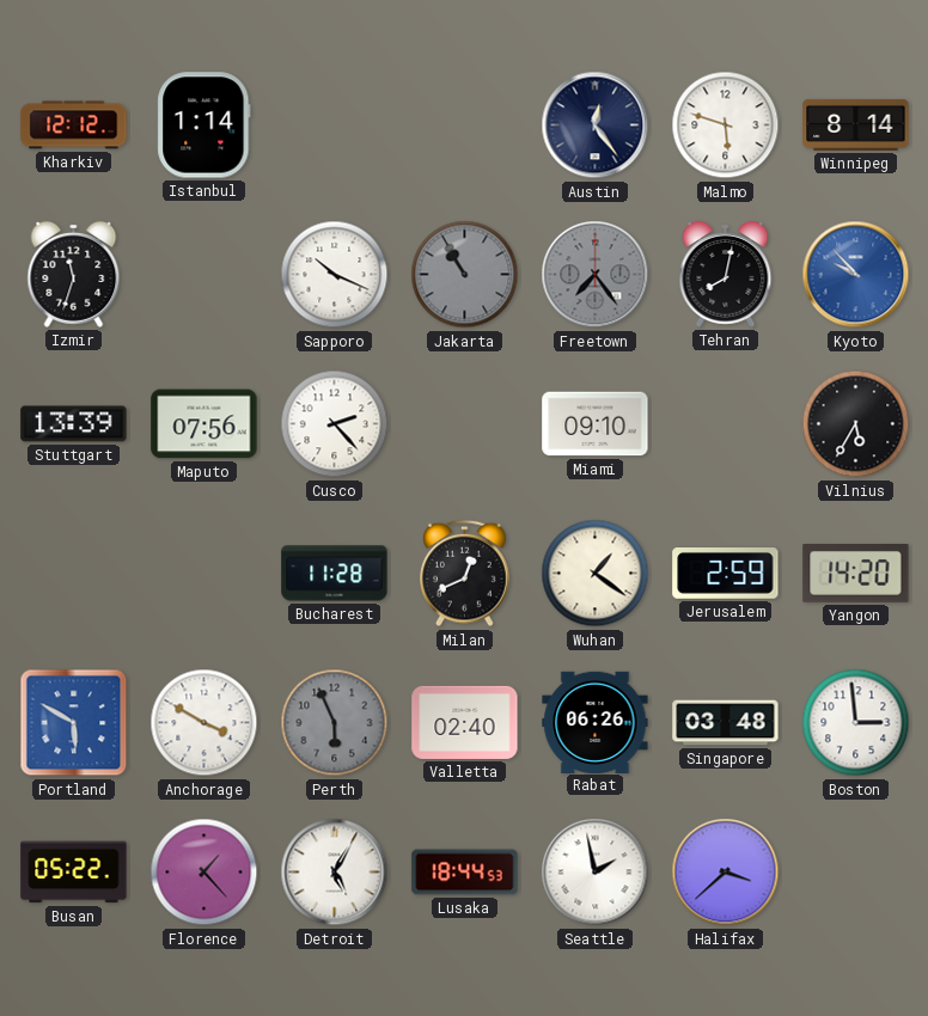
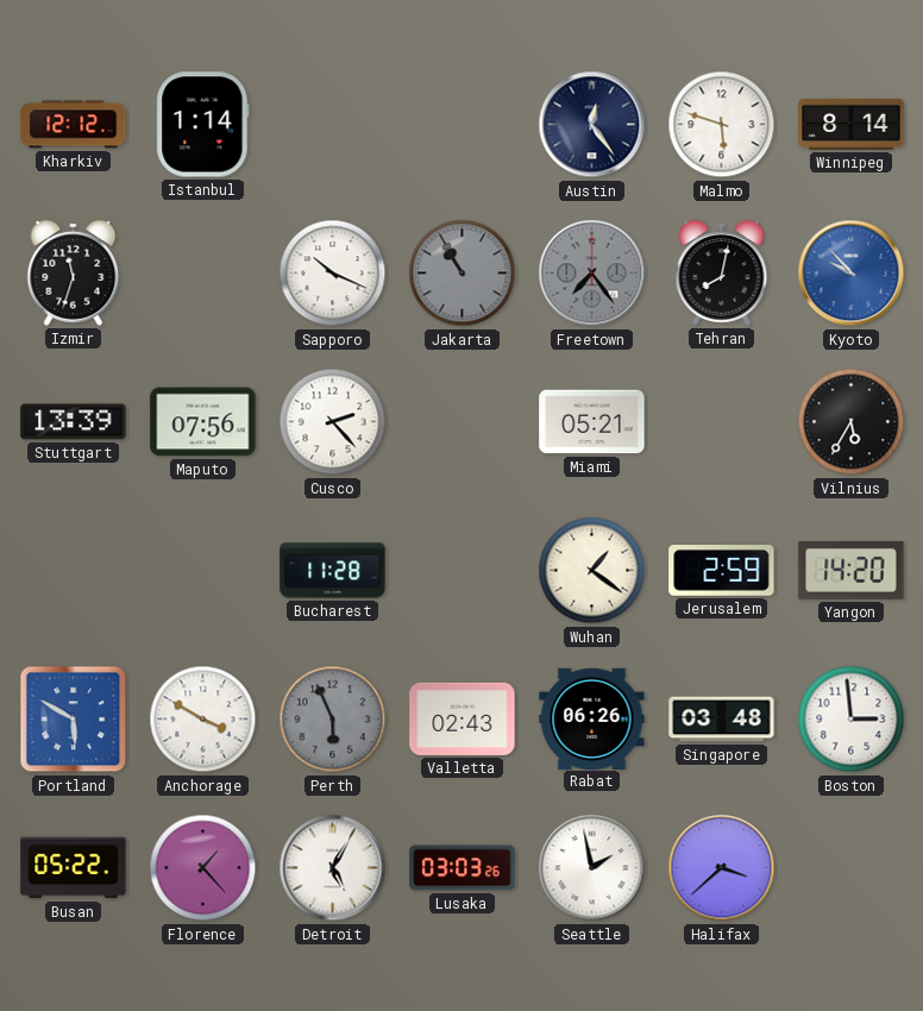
Miami: 09:10 -> 05:21 (592, 422)
Milan: 12:41 -> none (465, 574)
Valletta: 02:40 -> 02:43 (463, 718)
Lusaka: 18:44 -> 03:03 (463, 868)
